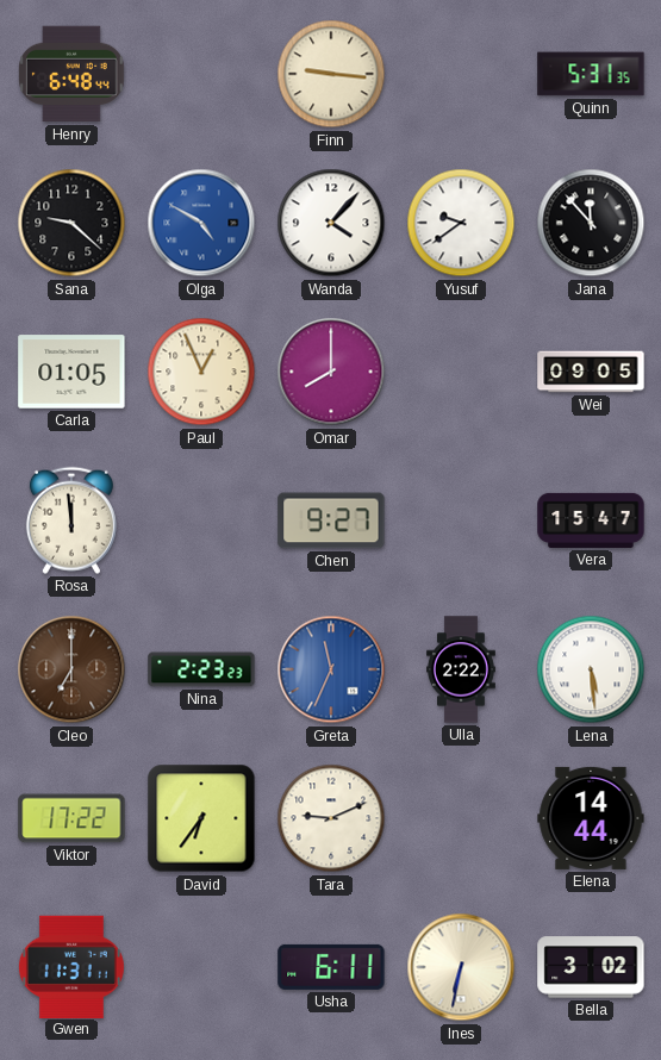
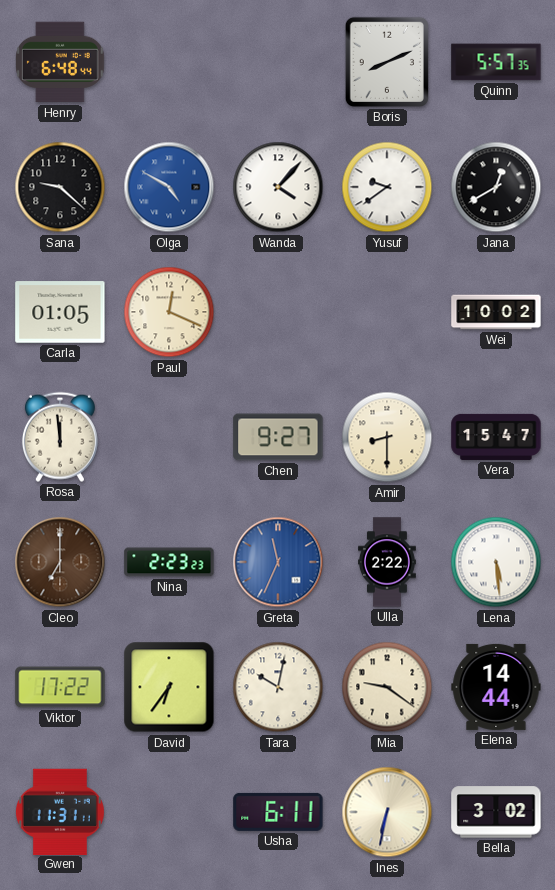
Finn: 9:16 -> none (331, 74)
Boris: none -> 8:11 (387, 62)
Quinn: 5:31 -> 5:57 (496, 62)
Jana: 11:53 -> 12:40 (496, 187)
Paul: 12:56 -> 12:19 (169, 312)
Omar: 8:00 -> none (331, 372)
Wei: 09:05 -> 10:02 (496, 312)
Amir: none -> 8:30 (387, 437)
Tara: 9:11 -> 10:02 (278, 687)
Mia: none -> 9:21 (387, 687)
